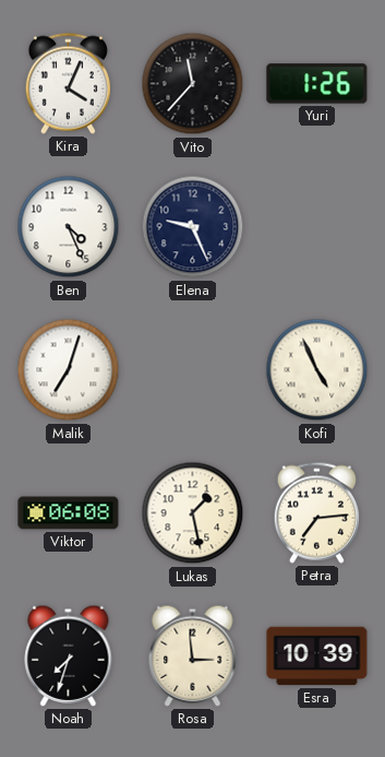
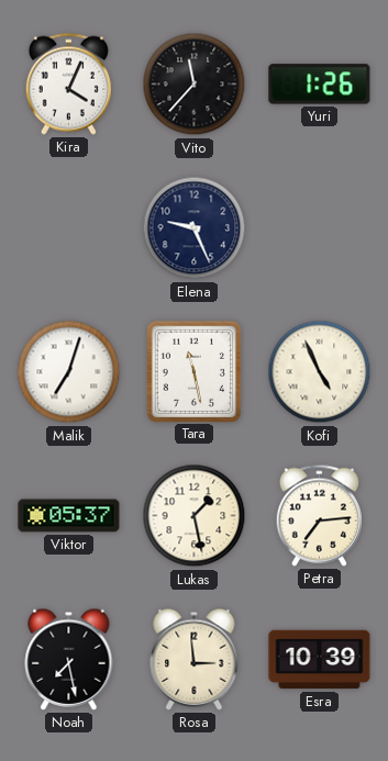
Ben: 4:26 -> none (69, 227)
Tara: none -> 11:28 (193, 371)
Viktor: 06:08 -> 05:37 (69, 516)
Noah: 7:33 -> 7:28 (69, 659)
